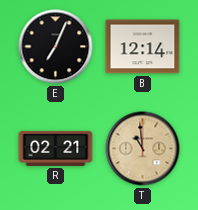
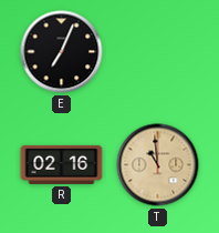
B: 12:14 -> none (143, 47)
R: 02:21 -> 02:16 (62, 164)
